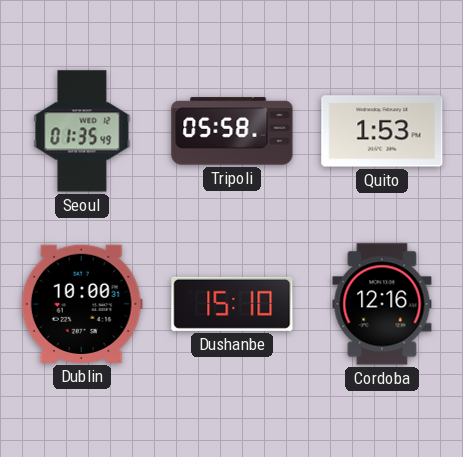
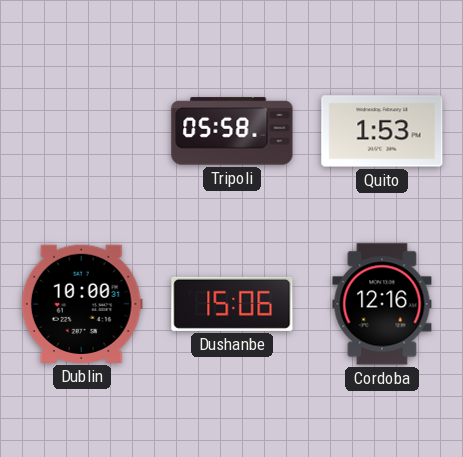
Seoul: 01:35 -> none (82, 131)
Dushanbe: 15:10 -> 15:06 (232, 304)
